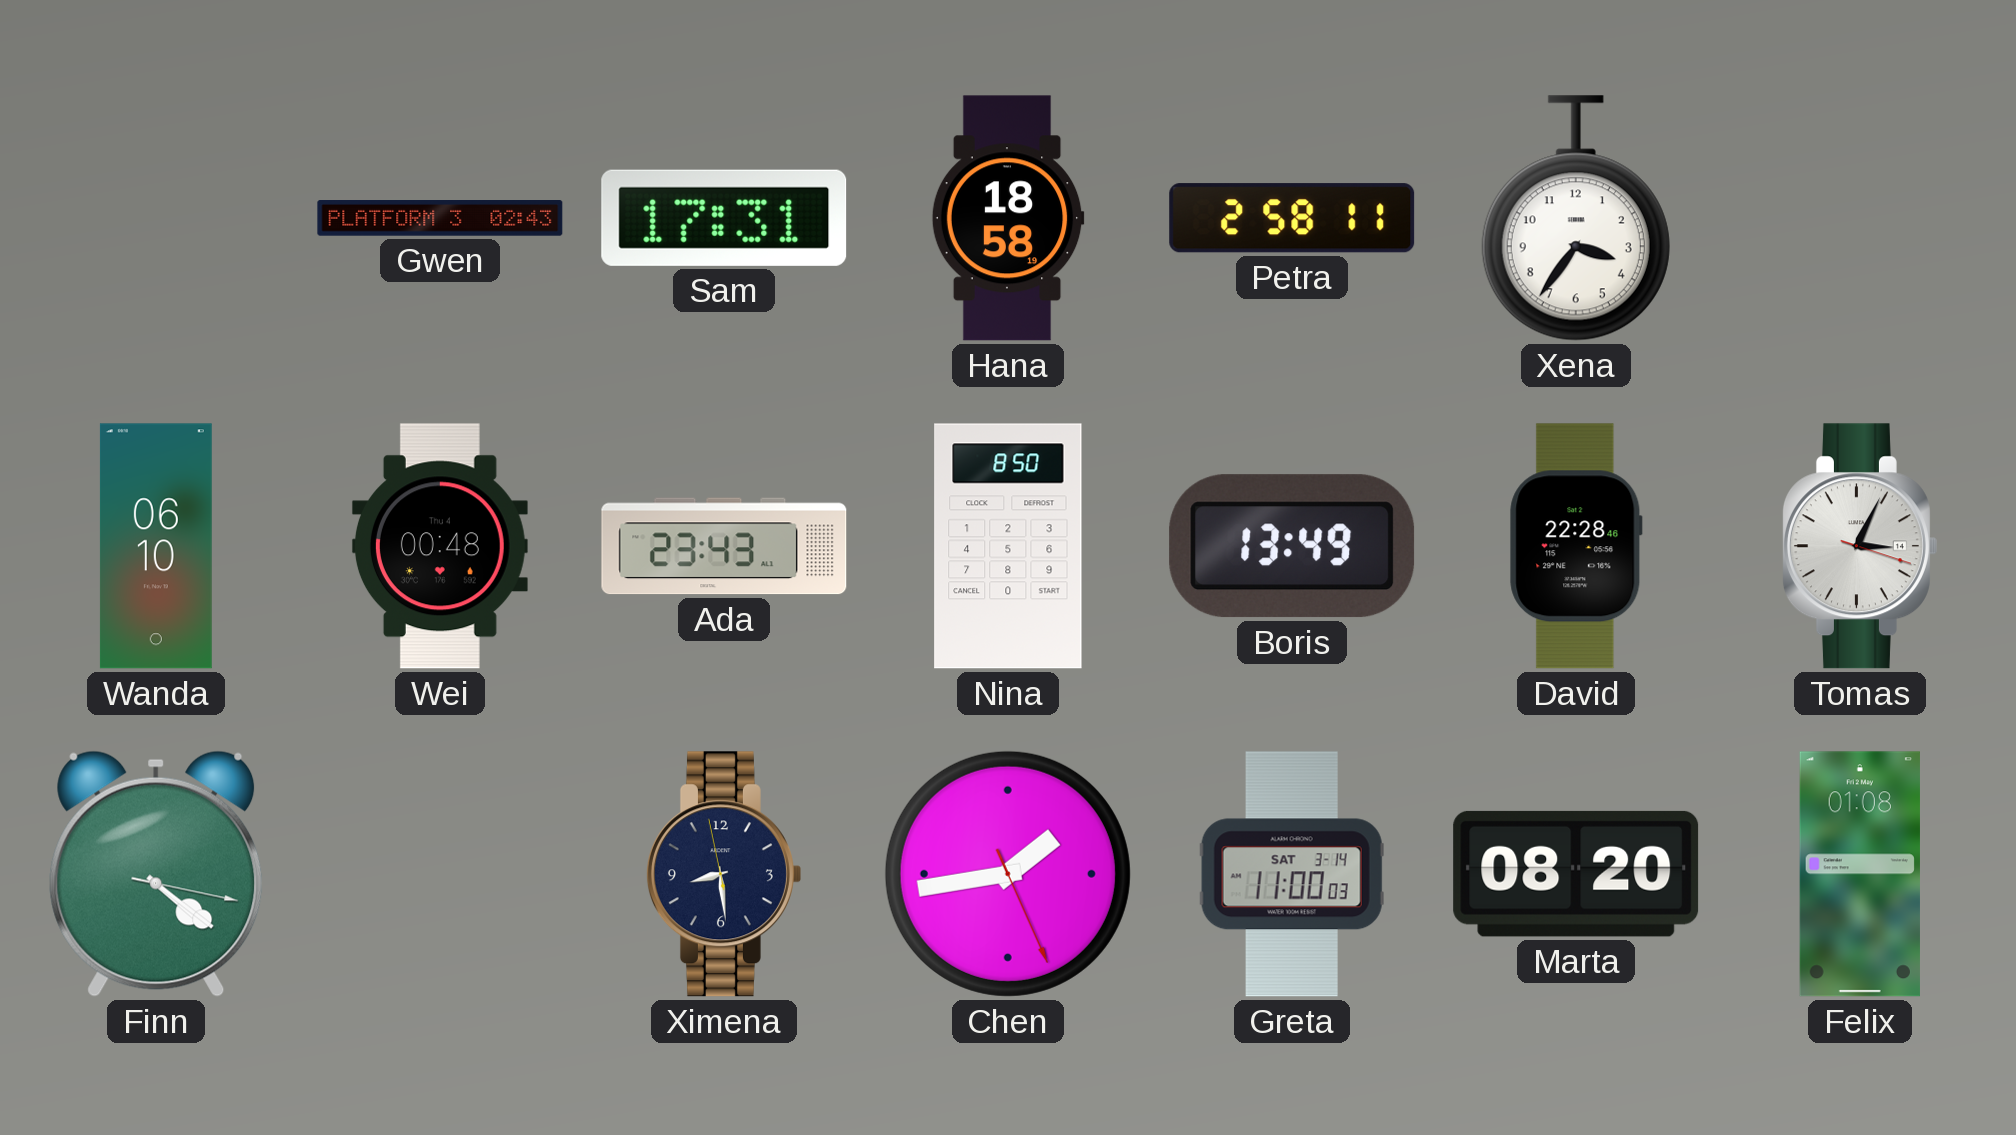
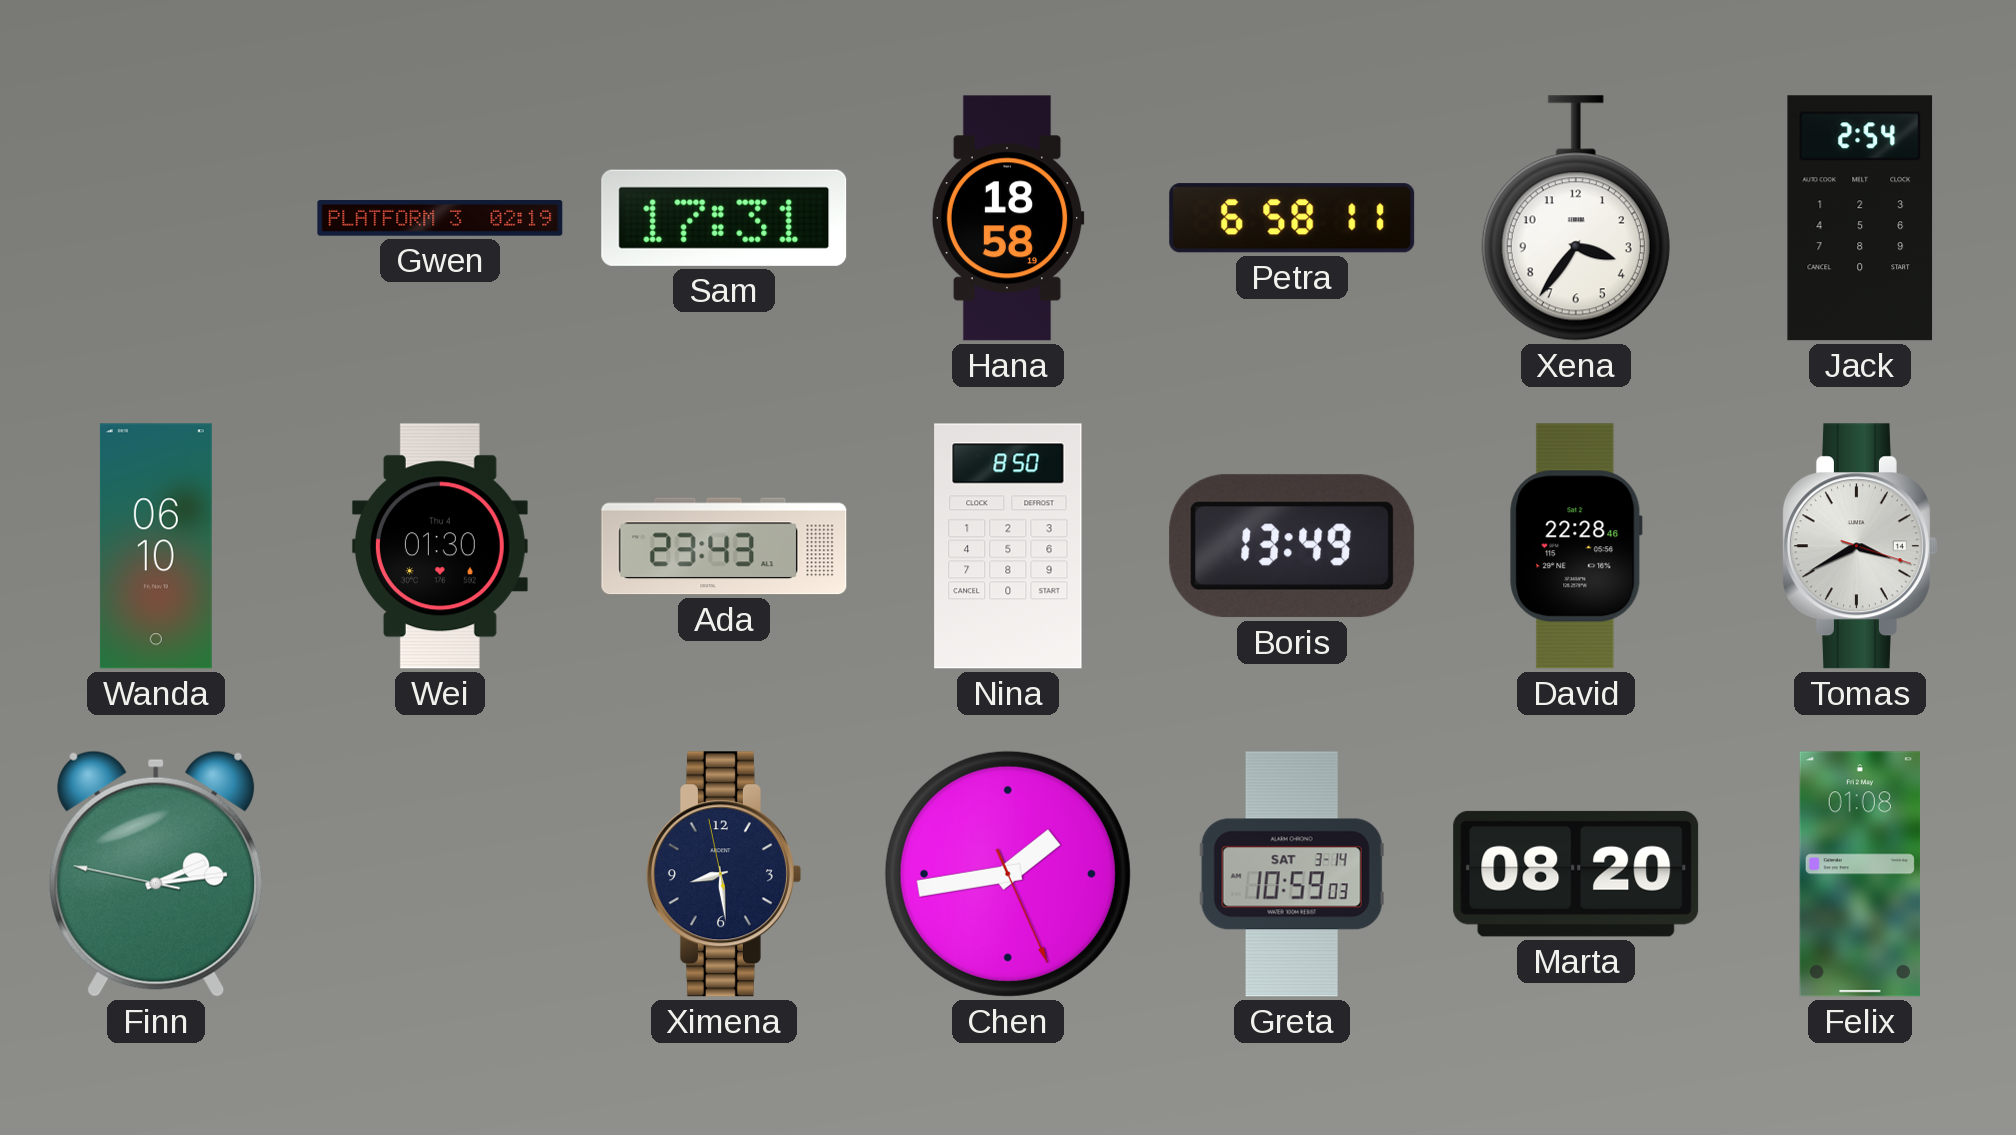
Gwen: 02:43 -> 02:19 (440, 219)
Petra: 2:58 -> 6:58 (1292, 218)
Jack: none -> 2:54 (1860, 218)
Wei: 00:48 -> 01:30 (440, 546)
Tomas: 3:04 -> 3:40 (1859, 546)
Finn: 4:21 -> 2:13 (156, 874)
Greta: 11:00 -> 10:59 (1292, 874)
